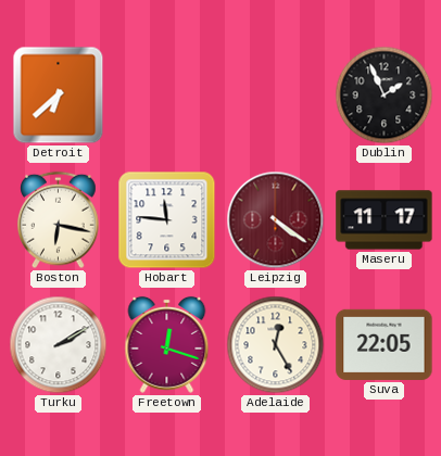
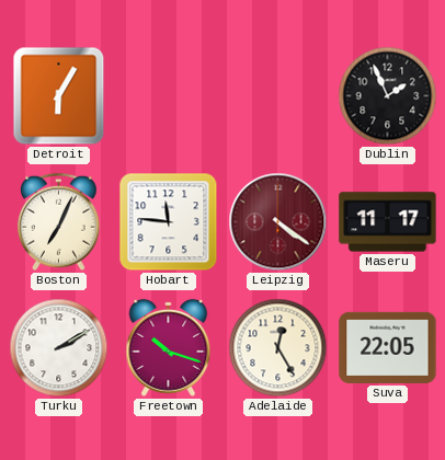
Detroit: 6:38 -> 6:05 (59, 96)
Boston: 6:17 -> 7:04 (59, 222)
Freetown: 12:18 -> 10:18 (169, 347)
